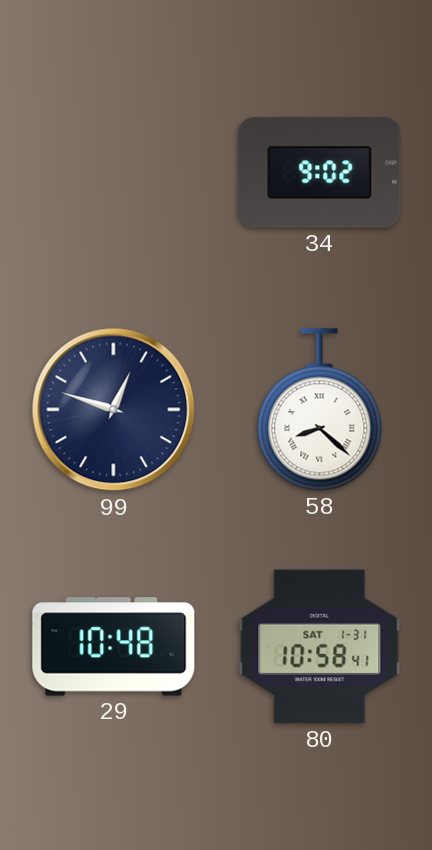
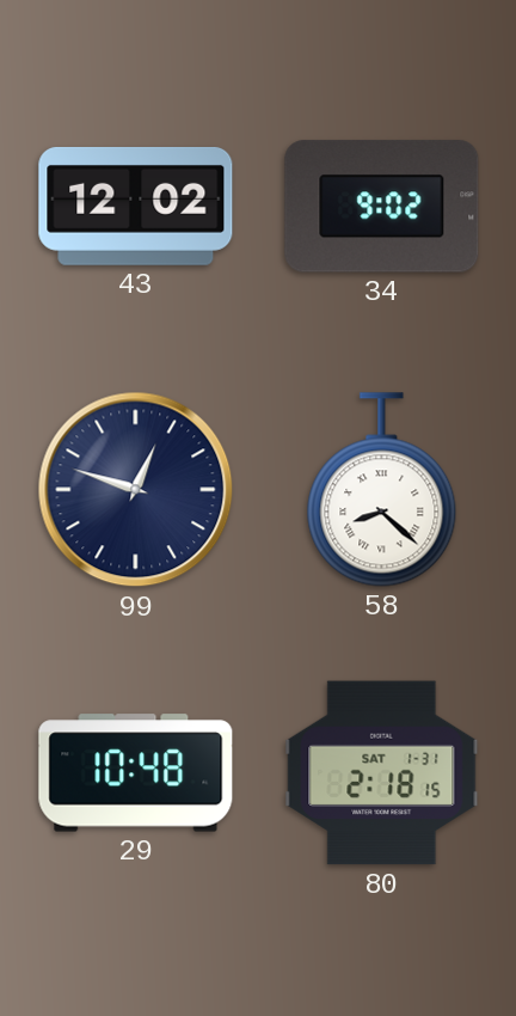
43: none -> 12:02 (136, 206)
80: 10:58 -> 2:18 (382, 773)
